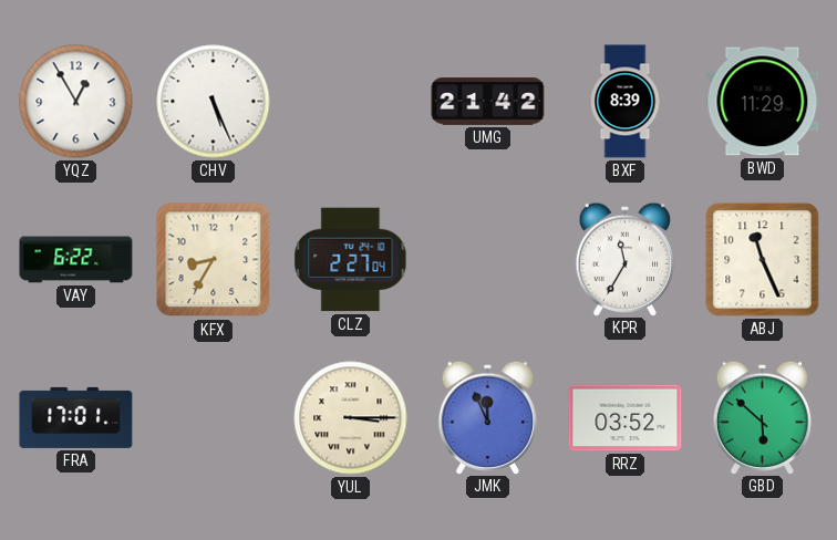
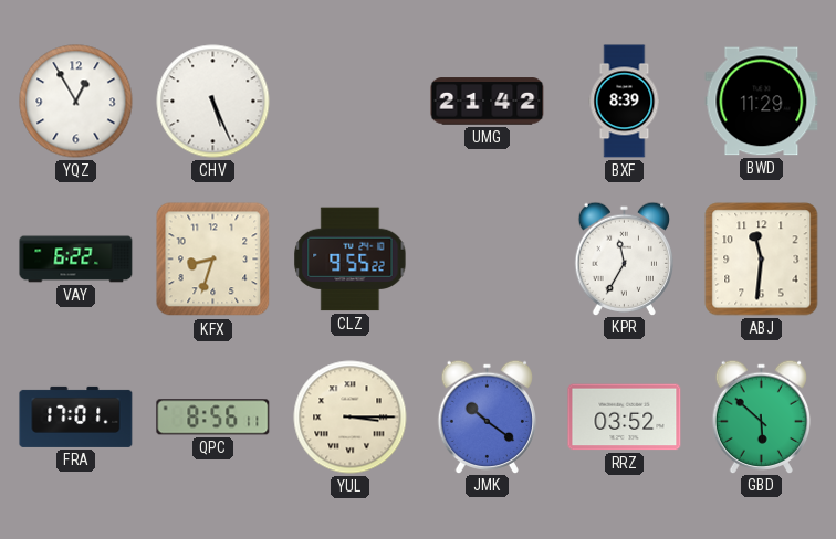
KFX: 8:35 -> 8:33 (213, 260)
CLZ: 2:27 -> 9:55 (351, 260)
ABJ: 11:26 -> 11:31 (762, 260)
QPC: none -> 8:56 (213, 418)
JMK: 11:56 -> 10:21 (487, 416)
